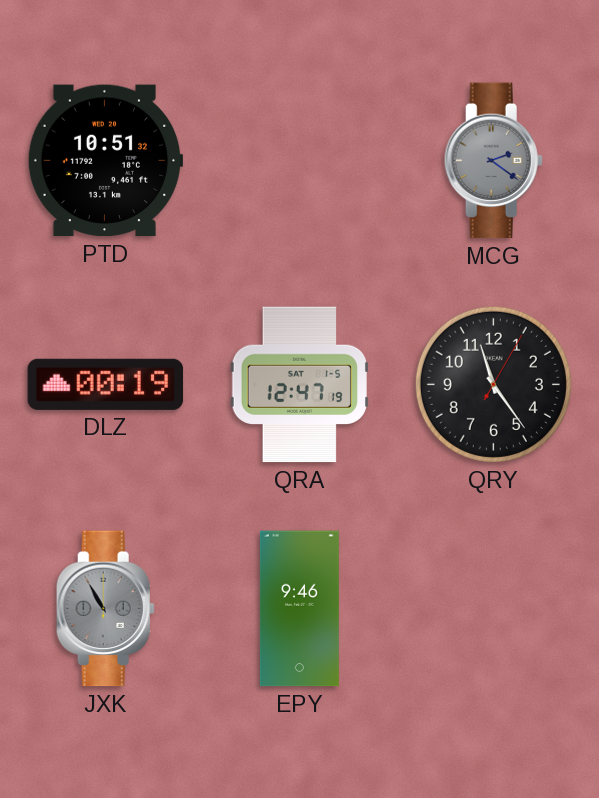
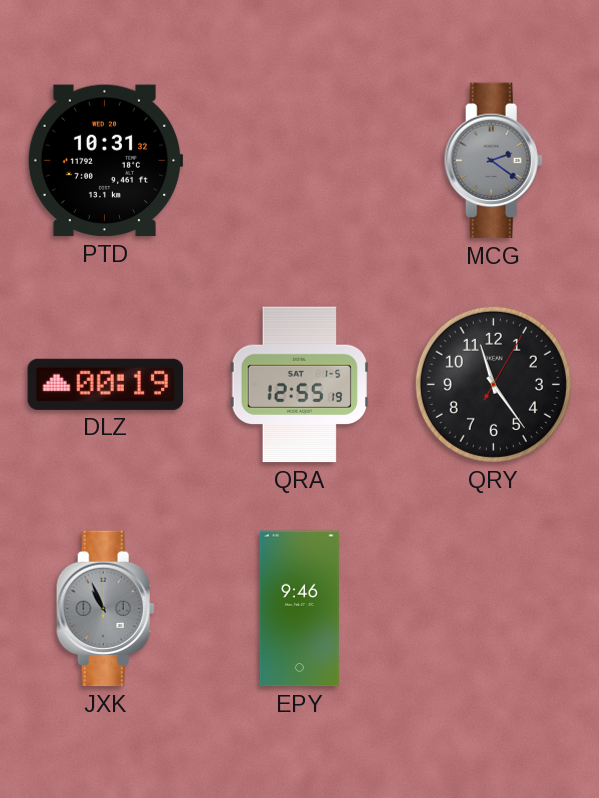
PTD: 10:51 -> 10:31 (105, 161)
QRA: 12:47 -> 12:55 (299, 385)
JXK: 10:55 -> 10:56 (105, 609)
